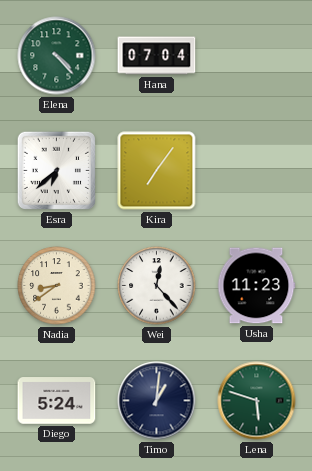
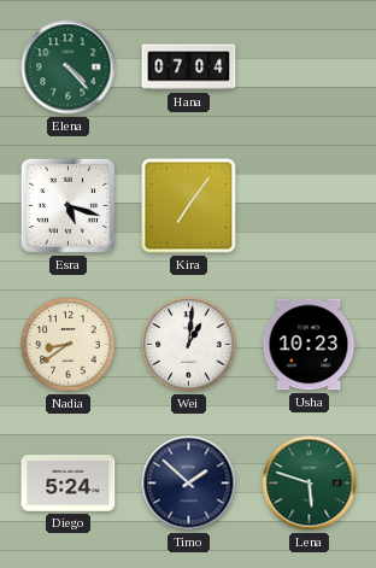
Esra: 6:38 -> 5:18 (67, 205)
Wei: 12:23 -> 1:01 (189, 345)
Usha: 11:23 -> 10:23 (309, 345)
Timo: 1:01 -> 1:52 (189, 484)
